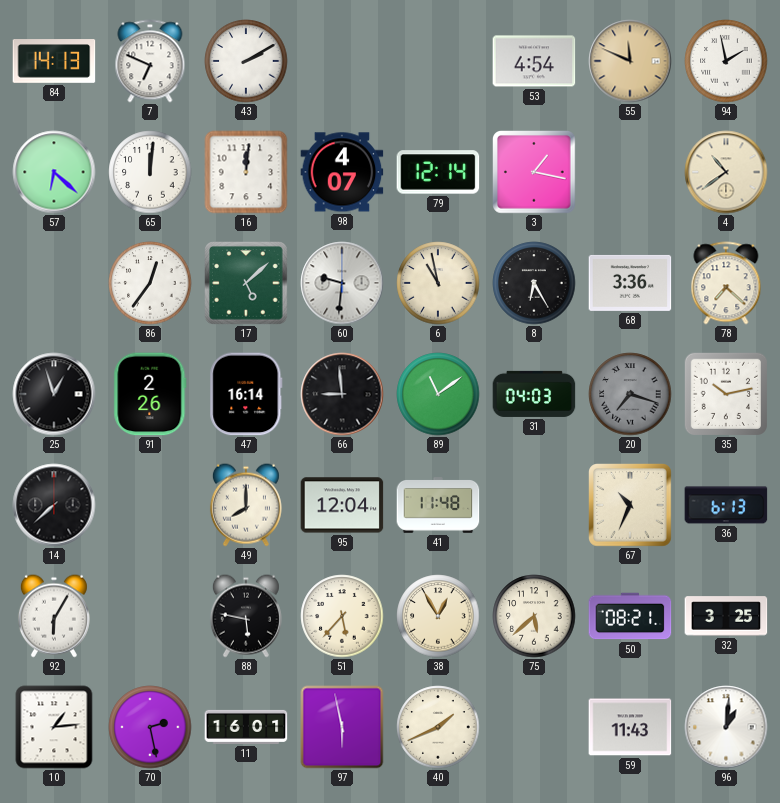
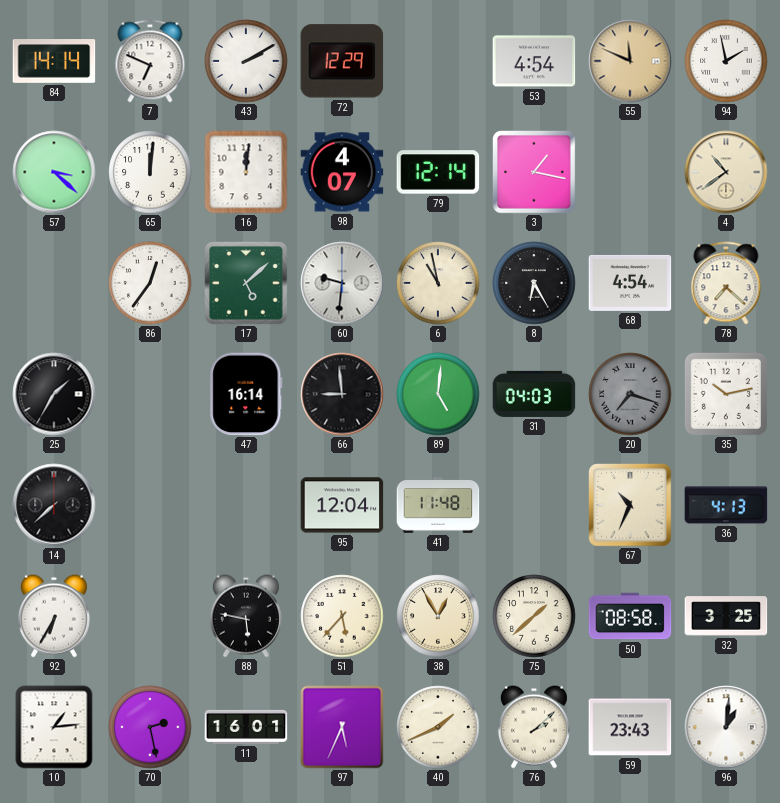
84: 14:13 -> 14:14 (54, 61)
72: none -> 12:29 (342, 61)
57: 6:22 -> 3:22 (54, 172)
68: 3:36 -> 4:54 (630, 283)
25: 12:57 -> 1:35 (54, 394)
91: 2:26 -> none (150, 394)
89: 11:09 -> 5:01 (438, 394)
49: 8:00 -> none (246, 505)
36: 6:13 -> 4:13 (726, 505)
92: 6:05 -> 6:35 (54, 616)
75: 5:38 -> 1:38 (534, 616)
50: 08:21 -> 08:58 (630, 616)
97: 5:58 -> 5:34 (342, 727)
76: none -> 2:08 (534, 727)
59: 11:43 -> 23:43 (630, 727)
